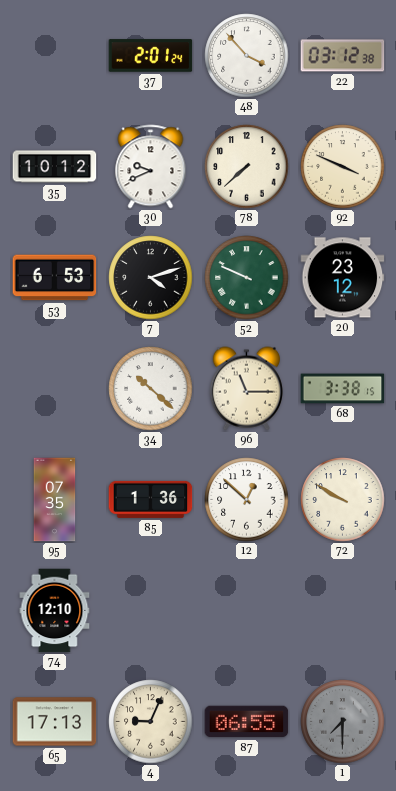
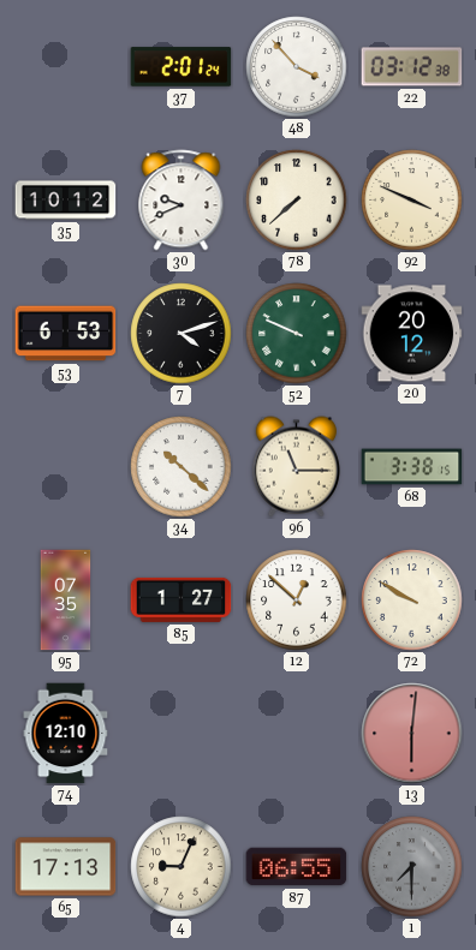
20: 23:12 -> 20:12 (412, 334)
85: 1:36 -> 1:27 (182, 599)
13: none -> 6:01 (412, 734)
